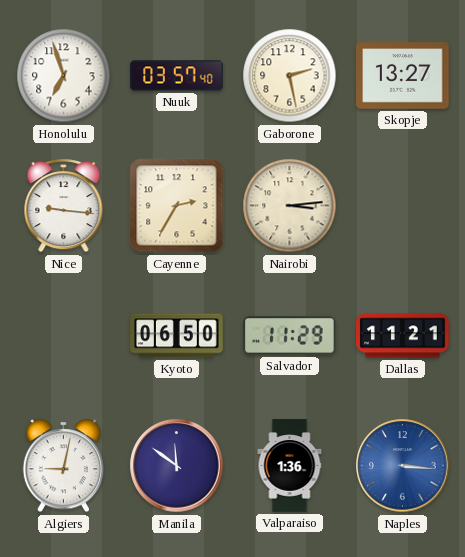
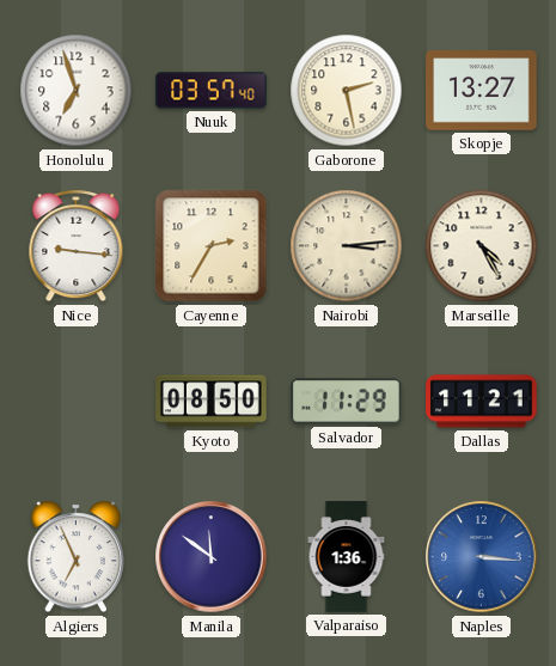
Marseille: none -> 4:25 (482, 246)
Kyoto: 06:50 -> 08:50 (212, 402)
Algiers: 9:02 -> 6:56 (77, 557)
